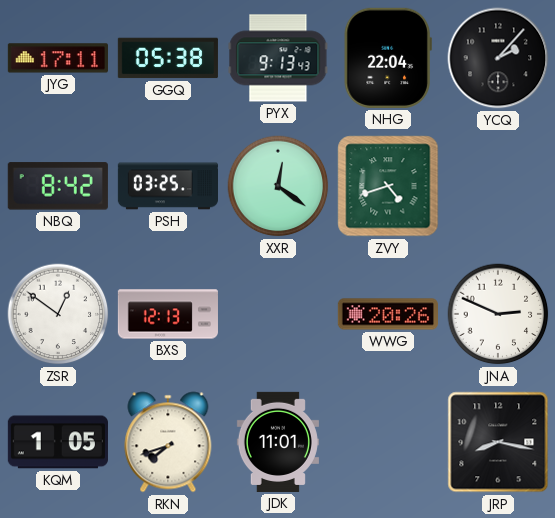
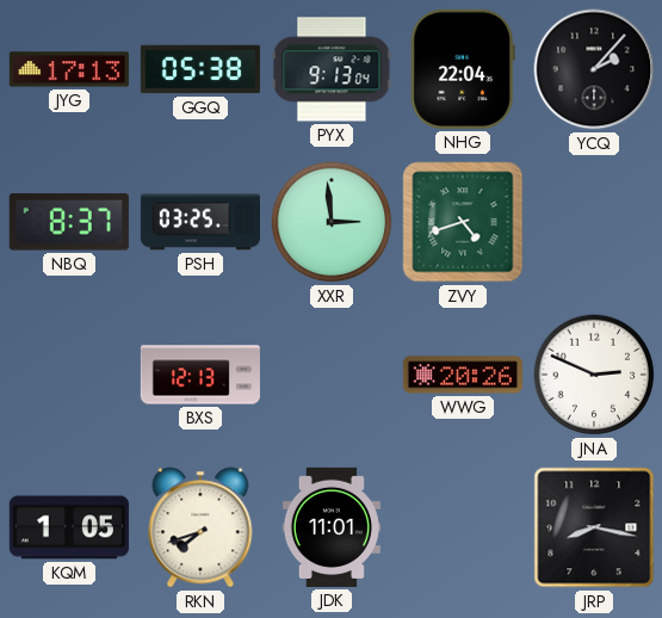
JYG: 17:11 -> 17:13 (69, 69)
PYX: 9:13:43 -> 9:13:04 (332, 69)
NBQ: 8:42 -> 8:37 (69, 222)
XXR: 12:21 -> 2:59 (332, 222)
ZSR: 12:51 -> none (58, 314)
